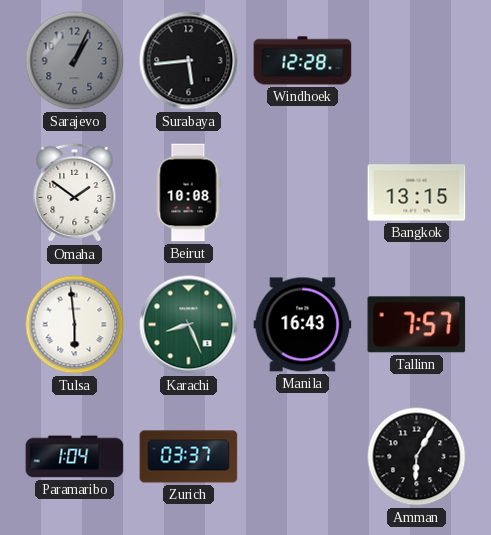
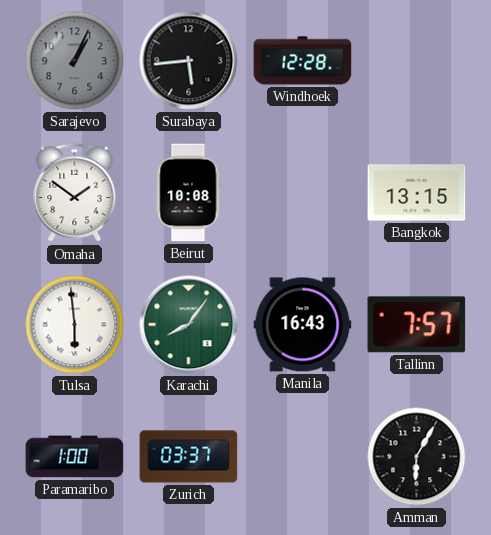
Karachi: 8:26 -> 8:06 (189, 325)
Paramaribo: 1:04 -> 1:00 (75, 457)
